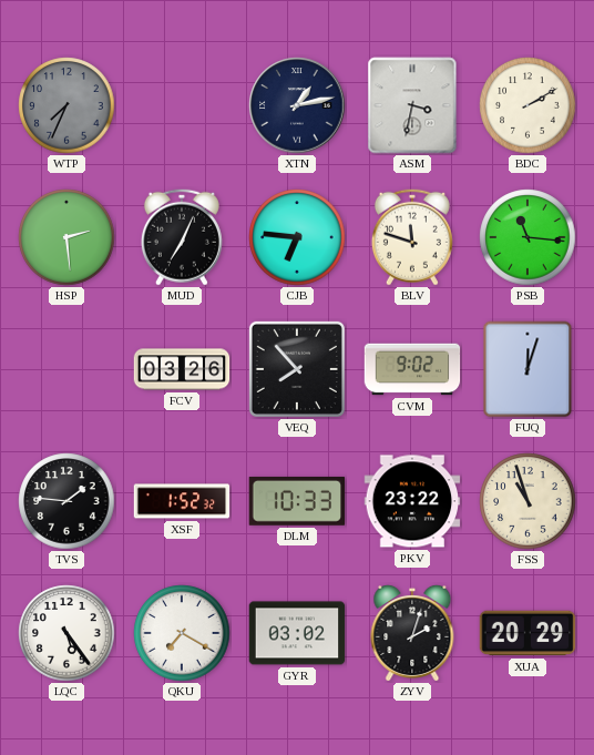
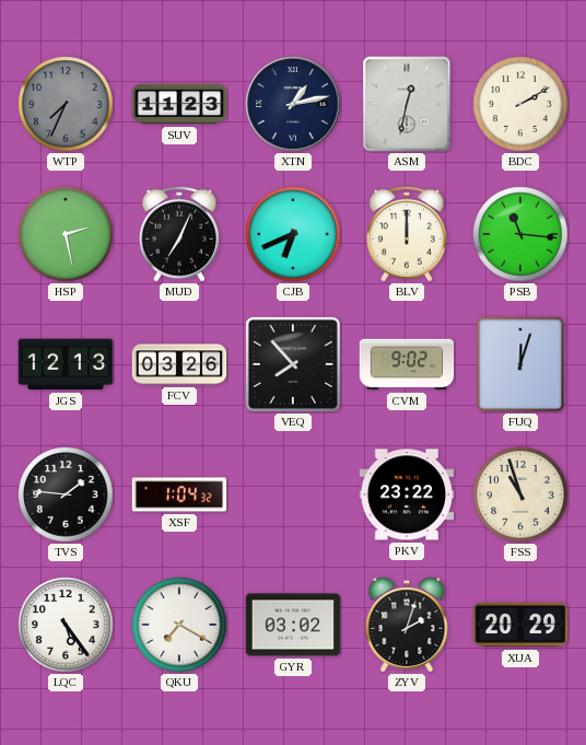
SUV: none -> 11:23 (179, 104)
ASM: 3:32 -> 12:32 (407, 104)
HSP: 2:29 -> 2:28 (66, 234)
CJB: 6:46 -> 6:41 (293, 234)
BLV: 11:48 -> 12:00 (407, 234)
JGS: none -> 12:13 (66, 364)
XSF: 1:52 -> 1:04 (179, 494)
DLM: 10:33 -> none (297, 501)
